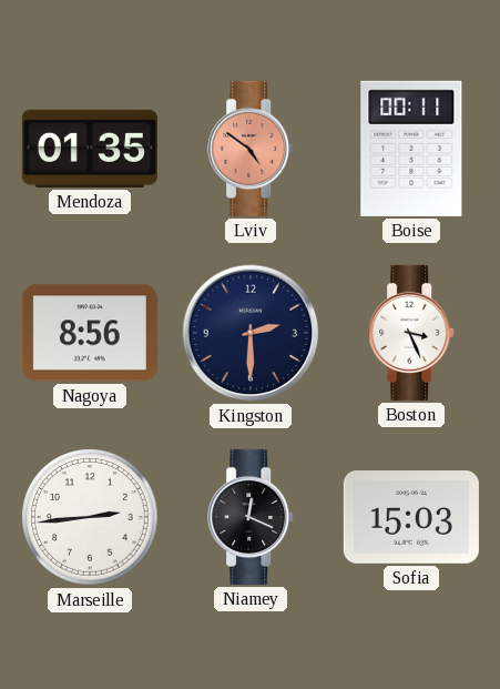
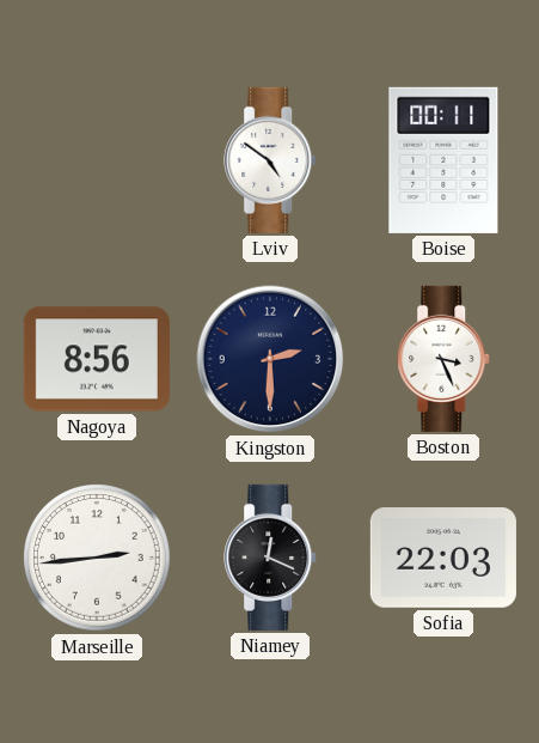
Mendoza: 01:35 -> none (90, 149)
Lviv dial: salmon -> white (271, 160)
Sofia: 15:03 -> 22:03 (443, 559)
